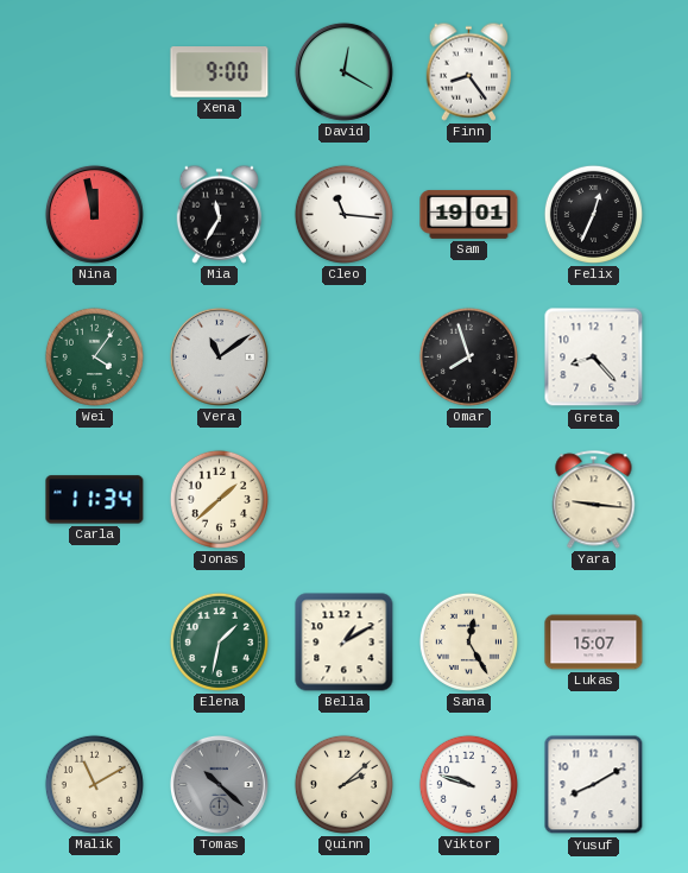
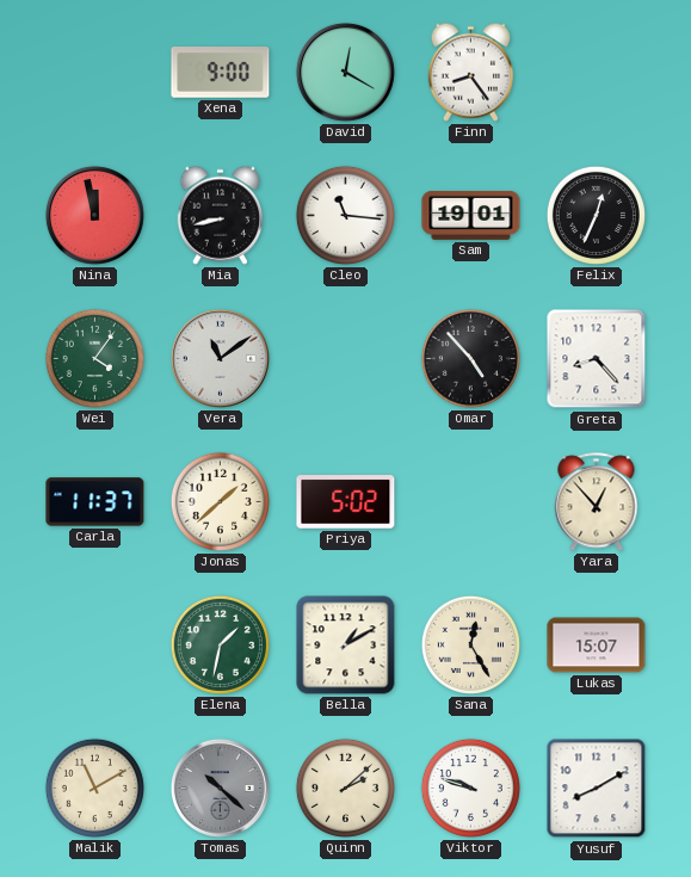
Mia: 11:35 -> 8:43 (221, 215)
Omar: 7:57 -> 4:53 (470, 358)
Carla: 11:34 -> 11:37 (95, 502)
Priya: none -> 5:02 (346, 502)
Yara: 9:16 -> 12:53 (597, 502)
